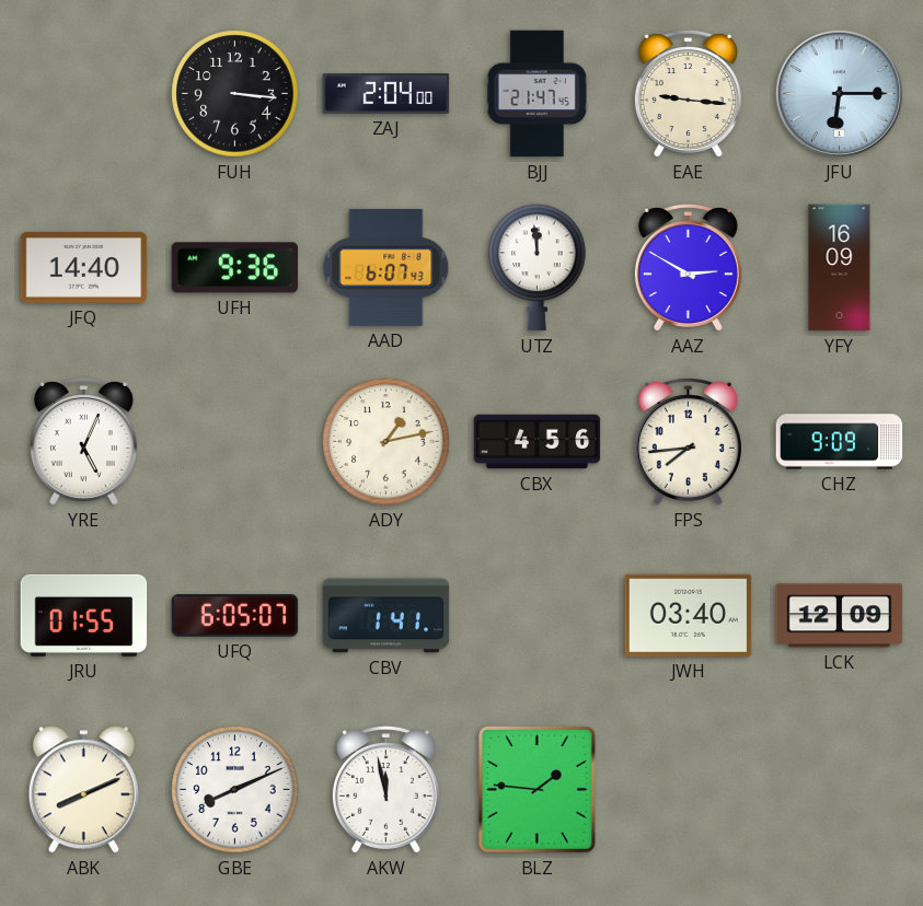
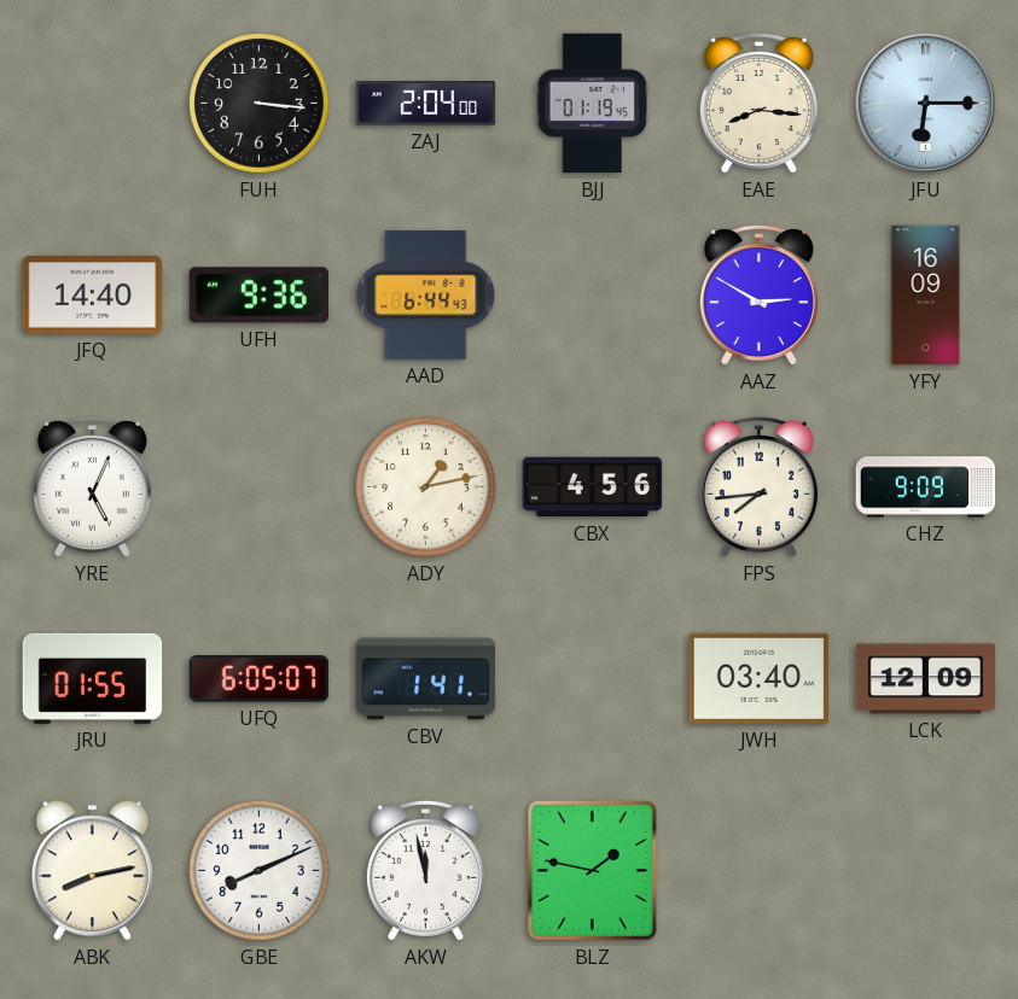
BJJ: 21:47 -> 01:19 (592, 104)
EAE: 9:16 -> 8:16 (758, 104)
AAD: 6:07 -> 6:44 (426, 294)
UTZ: 11:59 -> none (538, 268)
ABK: 8:11 -> 8:13 (92, 871)
BLZ: 1:46 -> 1:47 (592, 871)
